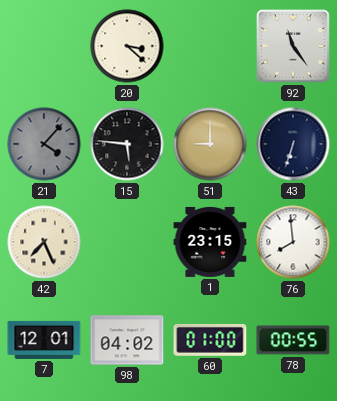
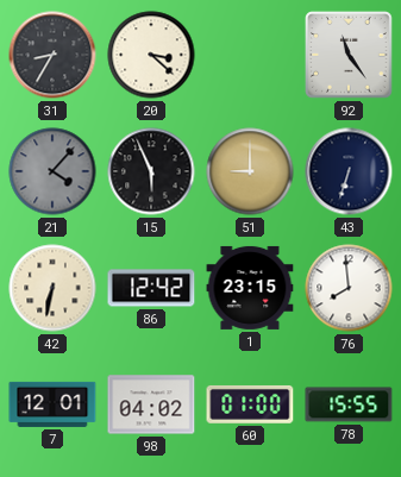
31: none -> 8:35 (52, 55)
15: 5:46 -> 5:56 (151, 171)
42: 7:26 -> 6:32 (52, 288)
86: none -> 12:42 (151, 288)
78: 00:55 -> 15:55 (349, 404)
